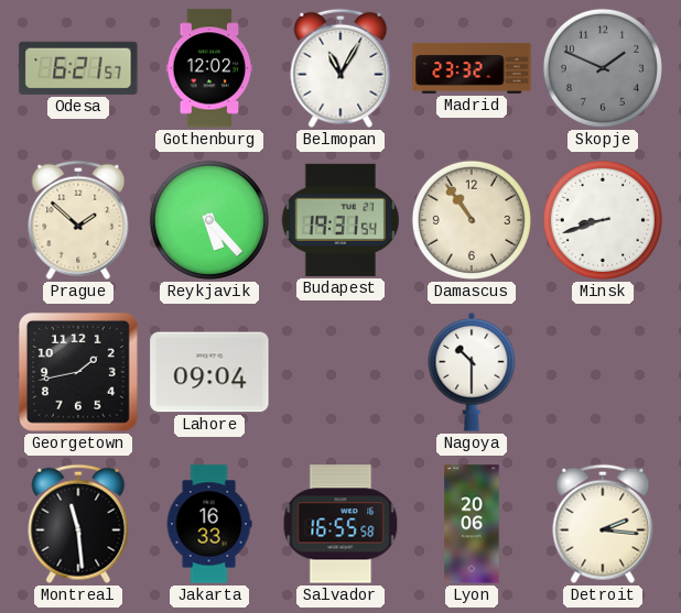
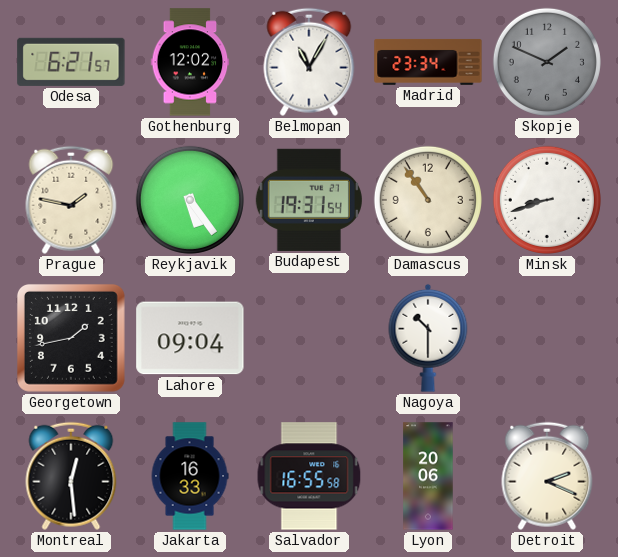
Madrid: 23:32 -> 23:34 (428, 62)
Prague: 1:52 -> 1:47 (71, 200)
Reykjavik: 5:23 -> 5:24 (190, 200)
Montreal: 11:29 -> 12:29 (71, 476)
Detroit: 2:16 -> 2:19 (547, 476)
